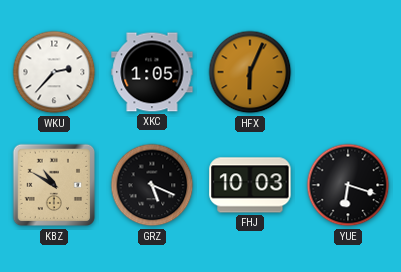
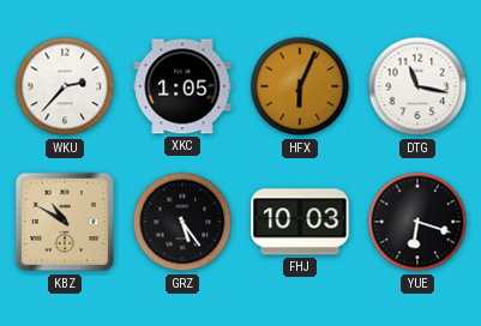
DTG: none -> 11:17 (417, 86)
GRZ: 5:19 -> 5:24 (182, 222)
